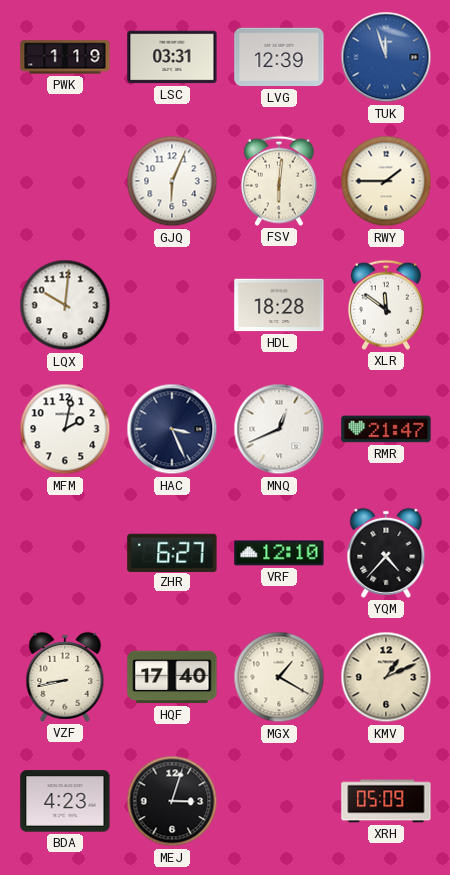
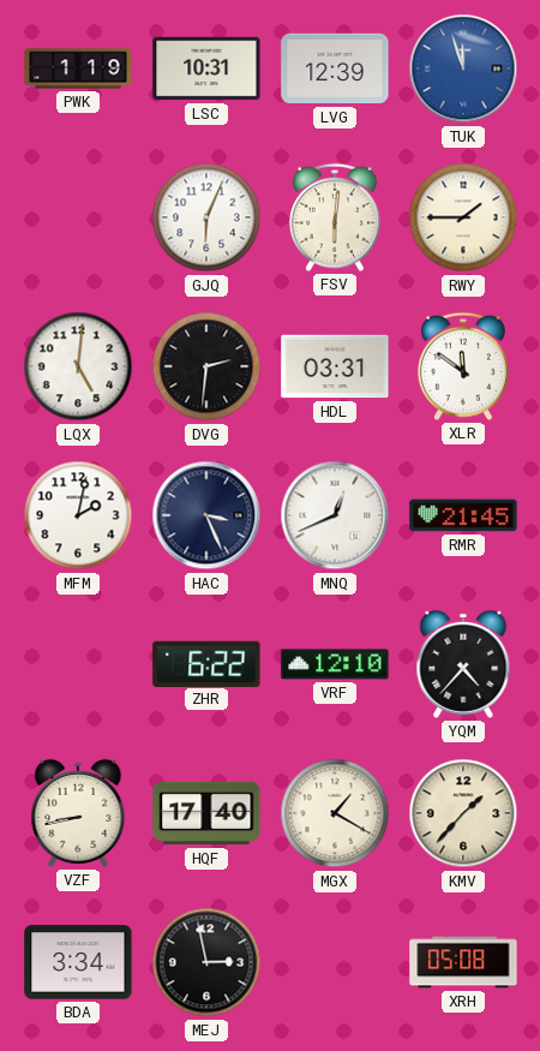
LSC: 03:31 -> 10:31 (206, 68)
LQX: 10:01 -> 5:01 (78, 366)
DVG: none -> 2:31 (206, 366)
HDL: 18:28 -> 03:31 (335, 366)
RMR: 21:47 -> 21:45 (463, 515)
ZHR: 6:27 -> 6:22 (206, 663)
KMV: 1:11 -> 1:37 (463, 813)
BDA: 4:23 -> 3:34 (78, 962)
MEJ: 3:03 -> 2:58 (206, 962)
XRH: 05:09 -> 05:08 (463, 962)
